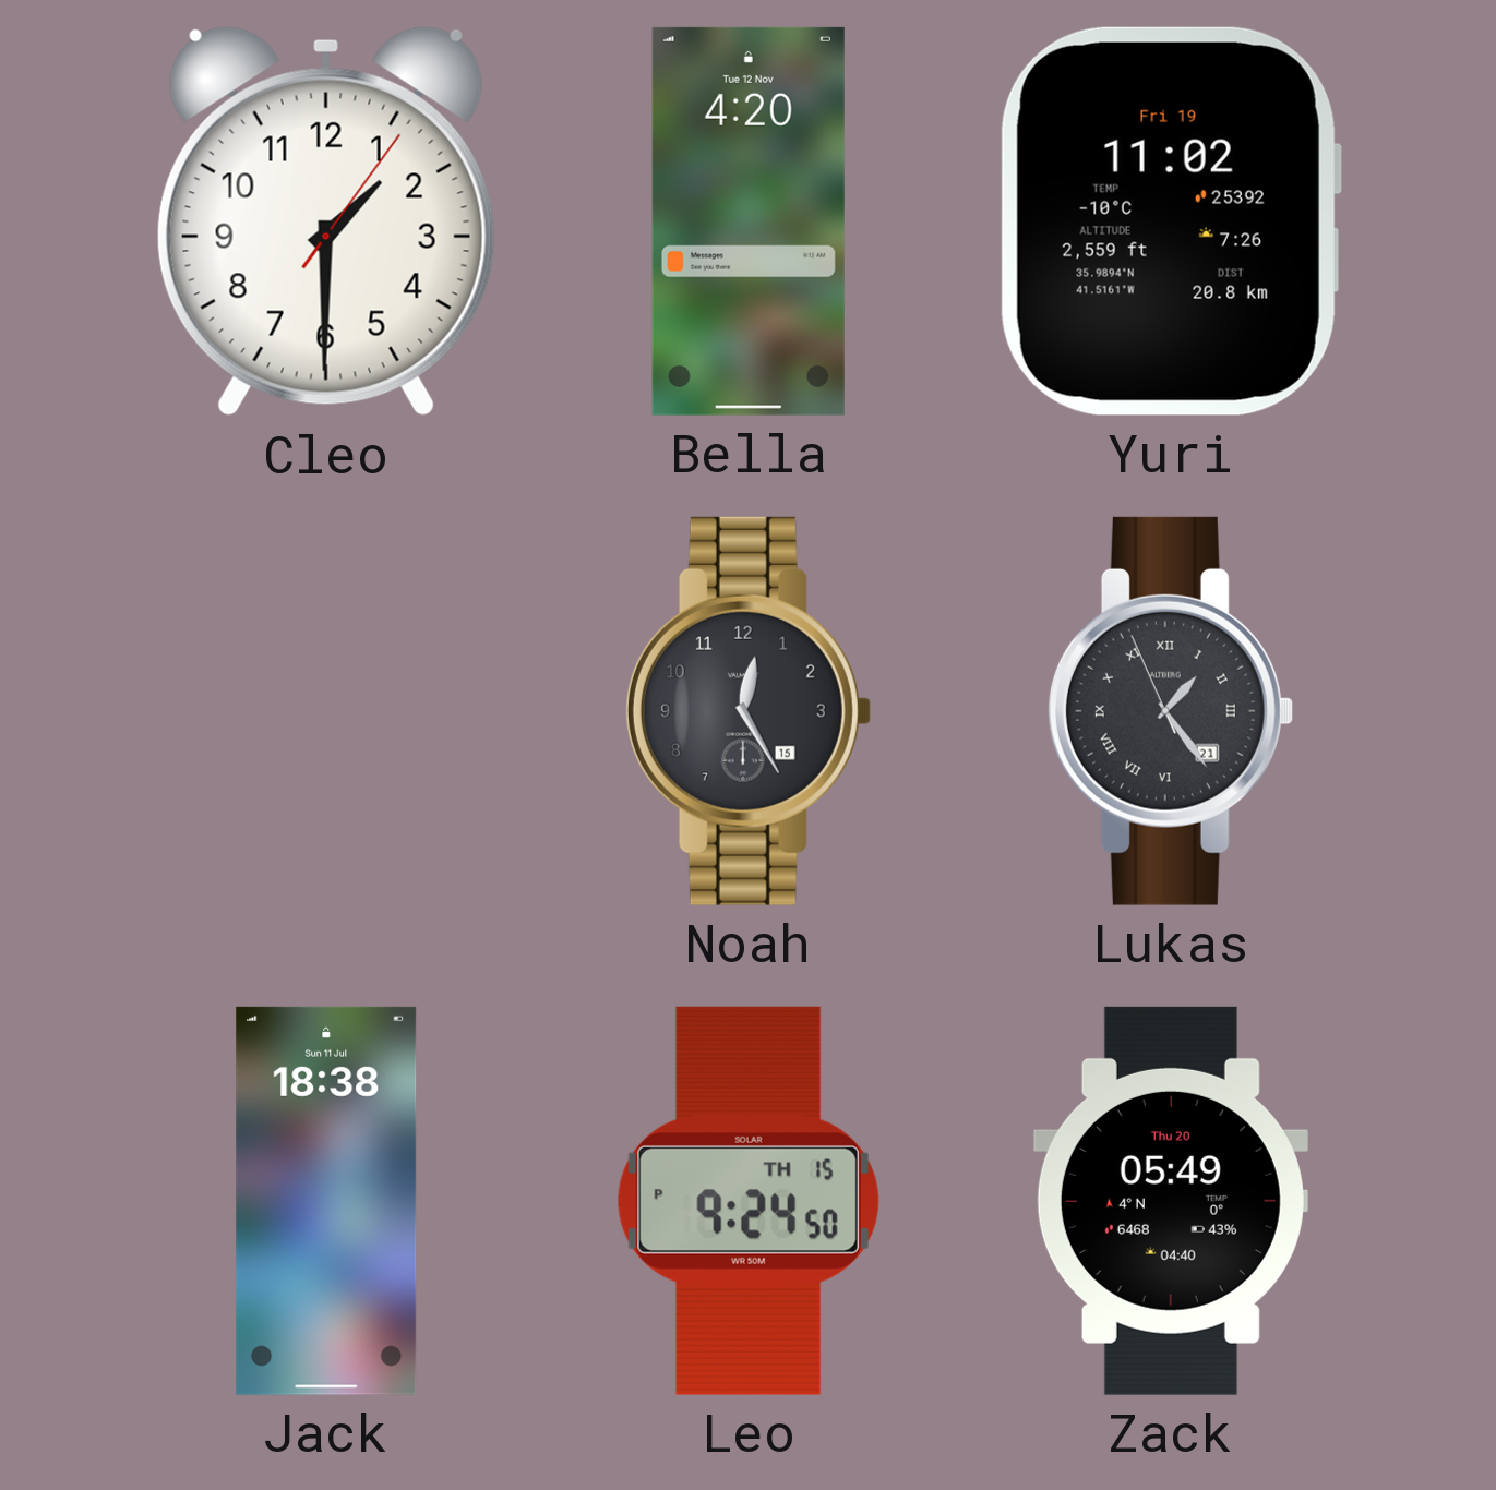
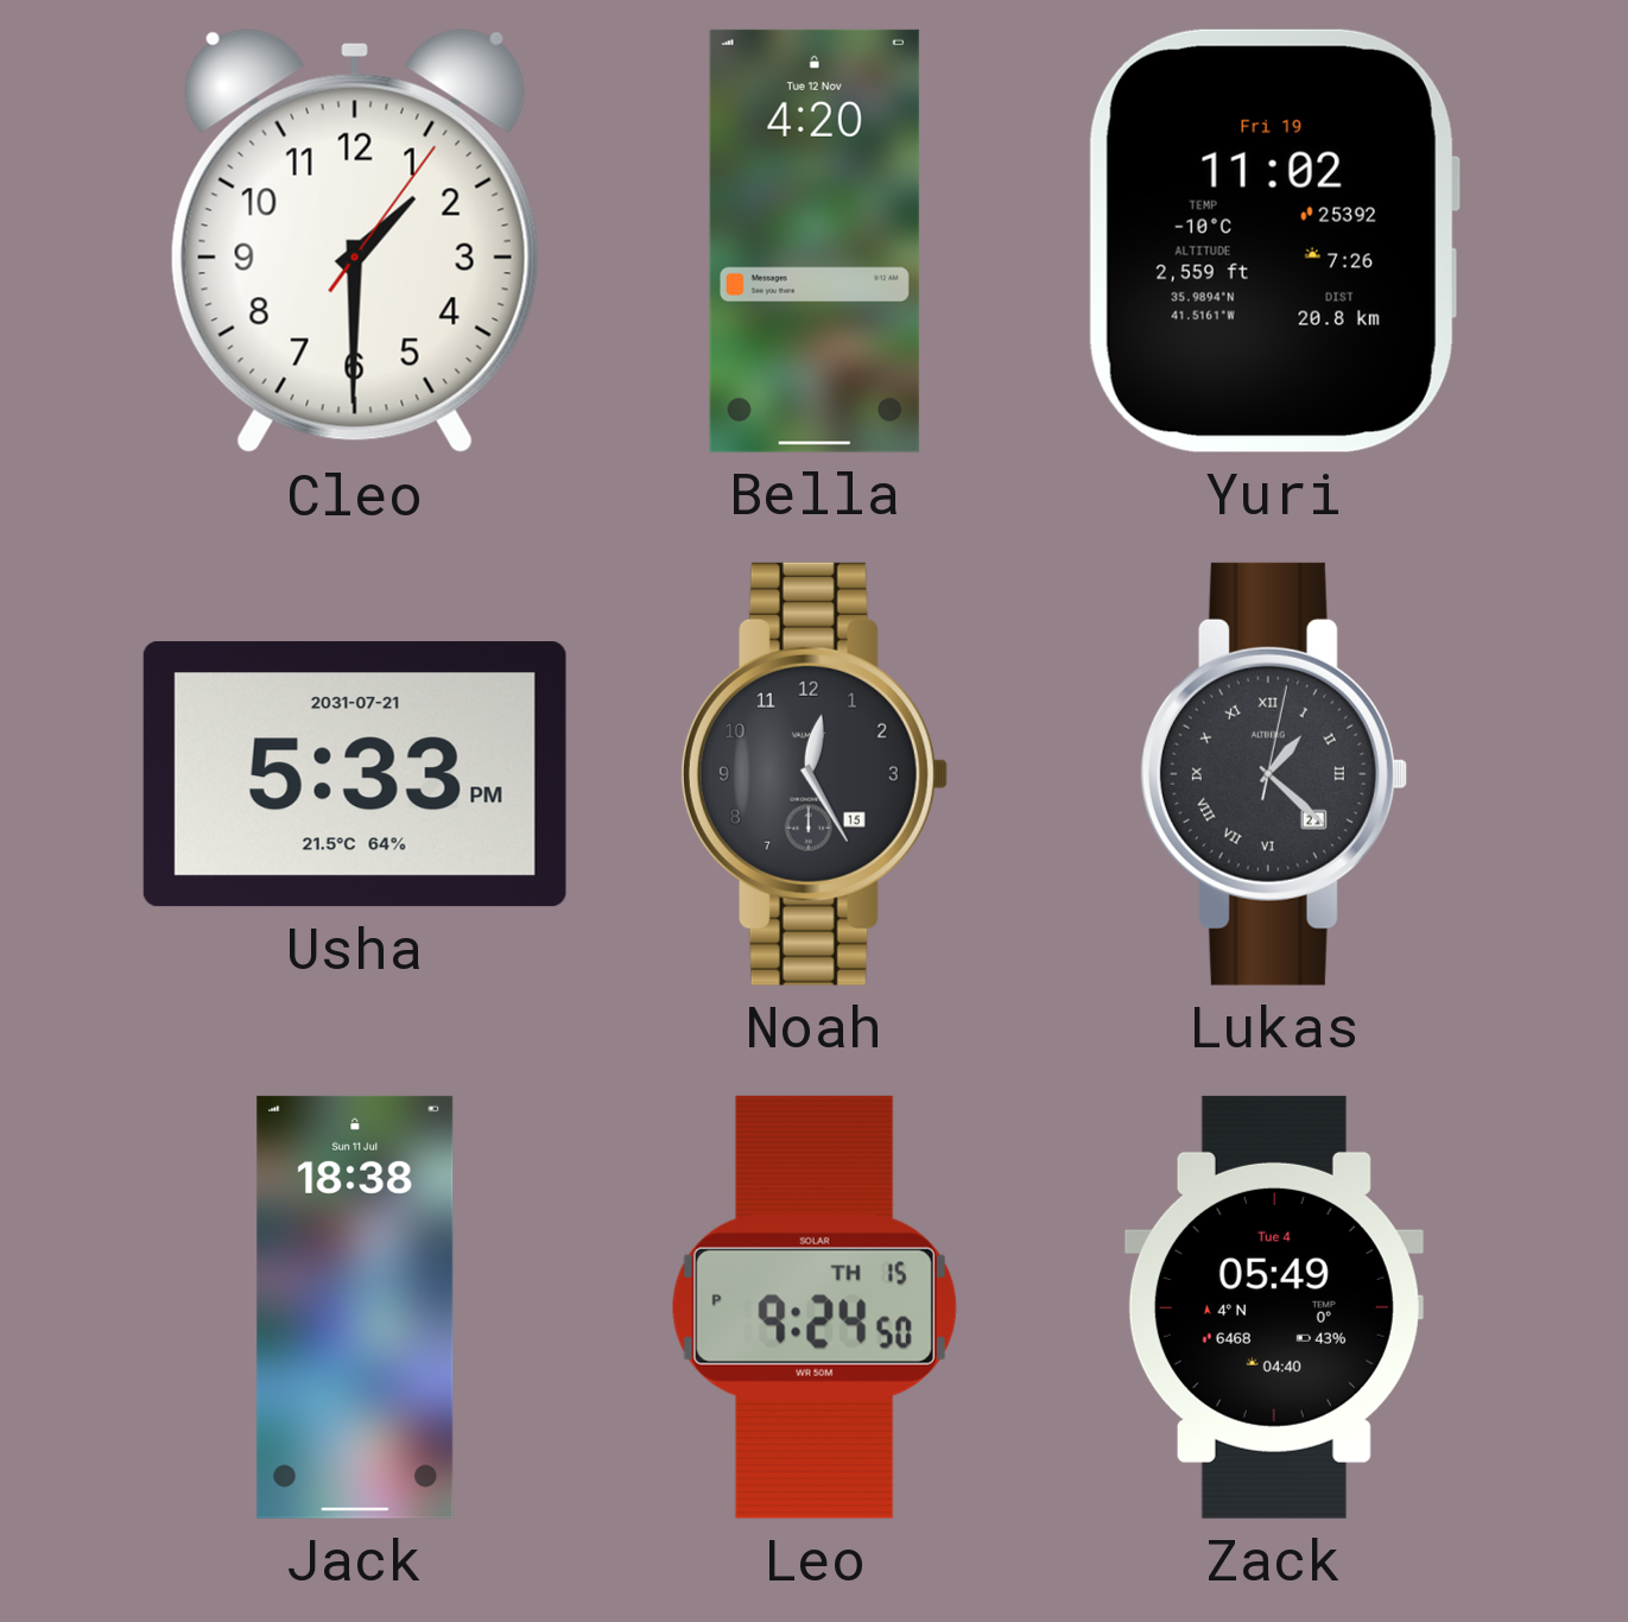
Usha: none -> 5:33 (355, 774)
Lukas: 1:23 -> 1:22 (1273, 774)
Zack date: Thu 20 -> Tue 4 (1274, 1307)
